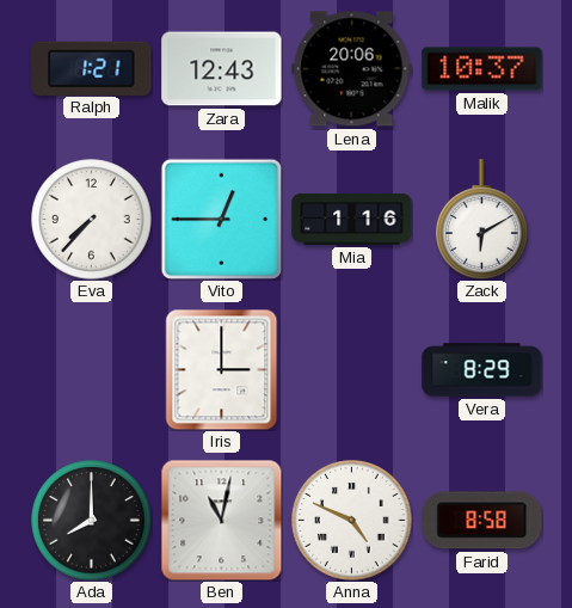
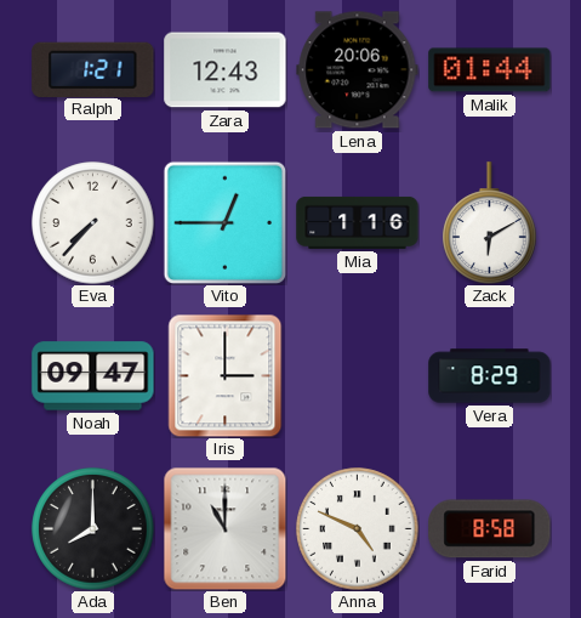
Malik: 10:37 -> 01:44 (490, 70)
Noah: none -> 09:47 (93, 376)
Ben: 11:02 -> 11:00 (224, 528)
